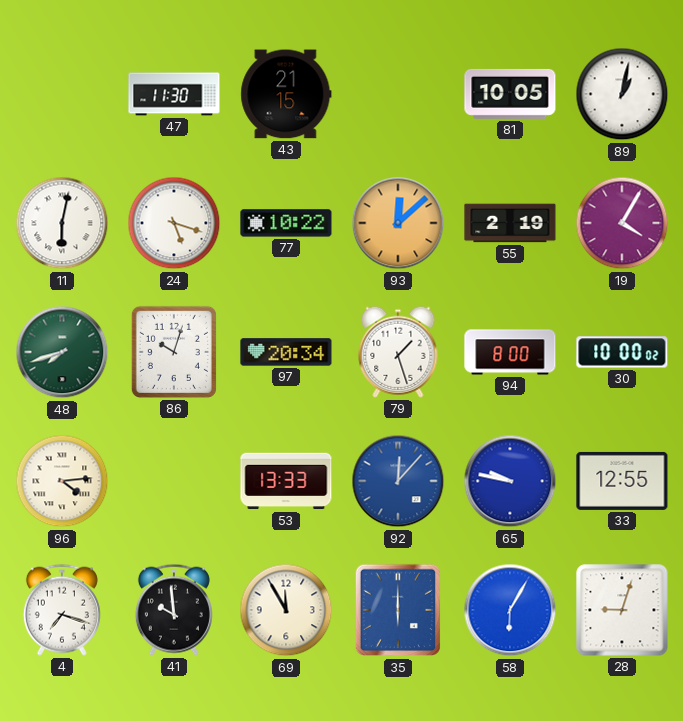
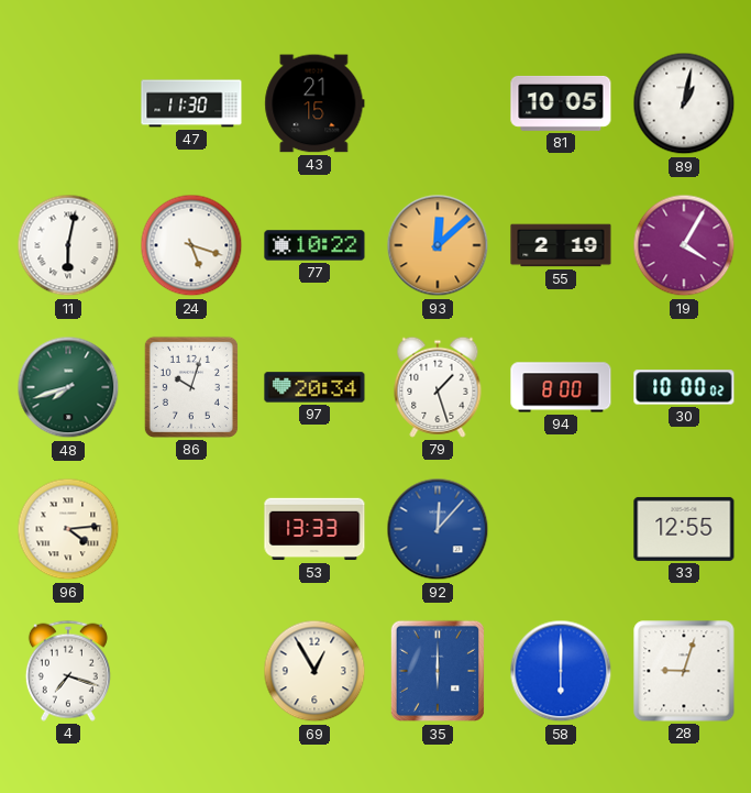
65: 9:47 -> none (510, 481)
41: 9:59 -> none (174, 610)
69: 11:55 -> 12:55 (314, 671)
58: 6:05 -> 6:00 (561, 671)
